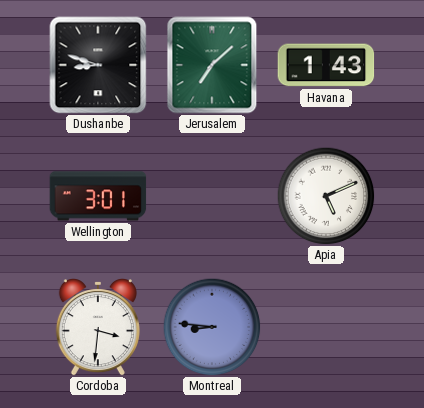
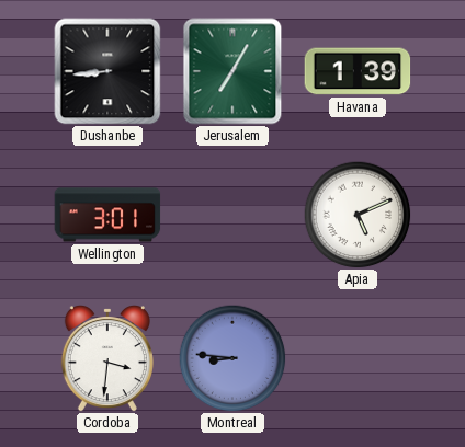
Dushanbe: 8:48 -> 8:44 (107, 71)
Jerusalem: 7:08 -> 7:05 (232, 71)
Havana: 1:43 -> 1:39 (358, 71)
